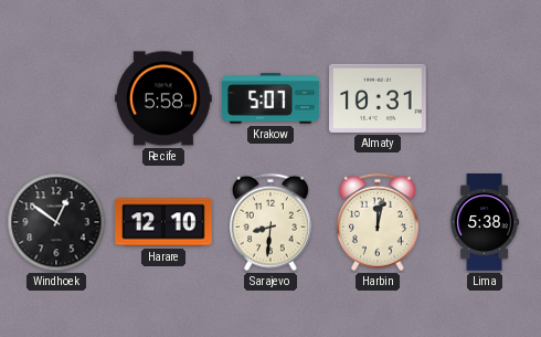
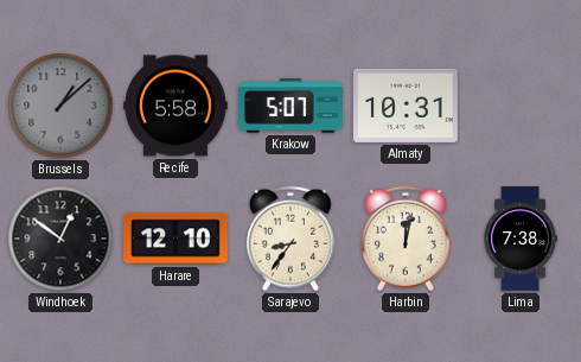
Brussels: none -> 1:08 (60, 106)
Sarajevo: 8:31 -> 8:36 (290, 239)
Lima: 5:38 -> 7:38 (521, 239)
